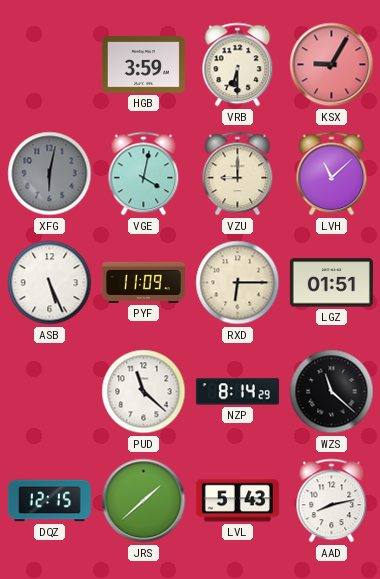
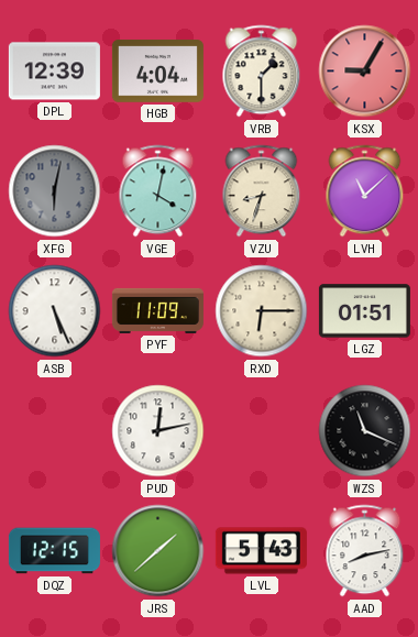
DPL: none -> 12:39 (54, 72)
HGB: 3:59 -> 4:04 (157, 72)
VRB: 6:30 -> 1:30 (262, 72)
VZU: 9:00 -> 8:33 (262, 191)
PUD: 11:22 -> 12:13 (158, 431)
NZP: 8:14 -> none (237, 392)
WZS: 11:22 -> 11:19 (365, 431)
